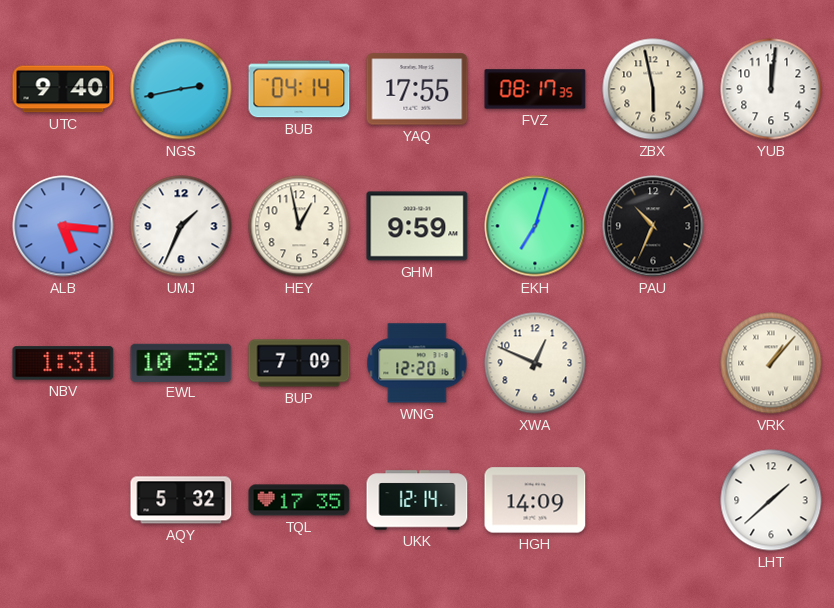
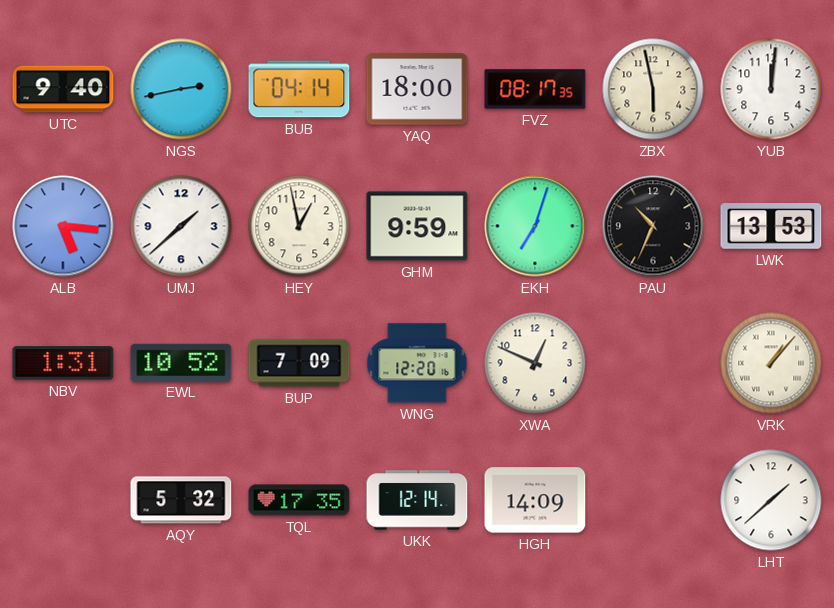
YAQ: 17:55 -> 18:00 (417, 89)
UMJ: 1:34 -> 1:38 (181, 226)
LWK: none -> 13:53 (771, 226)
